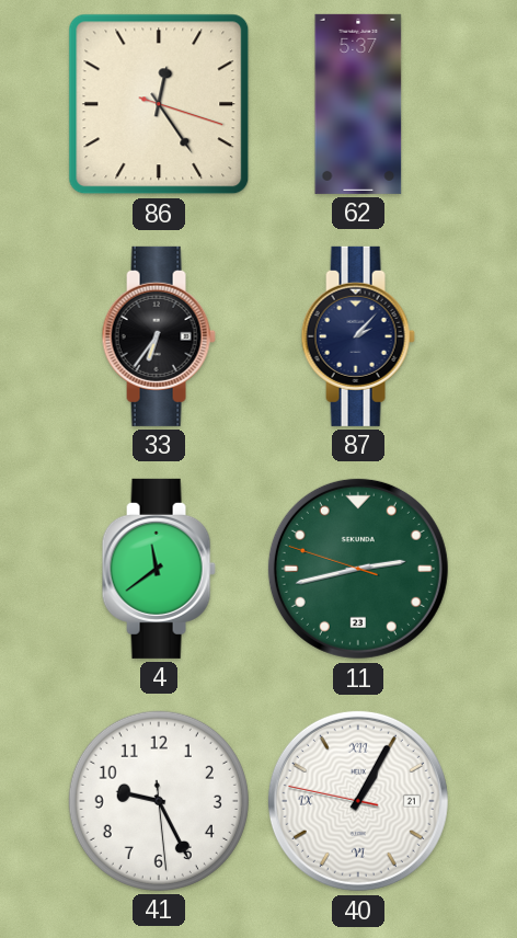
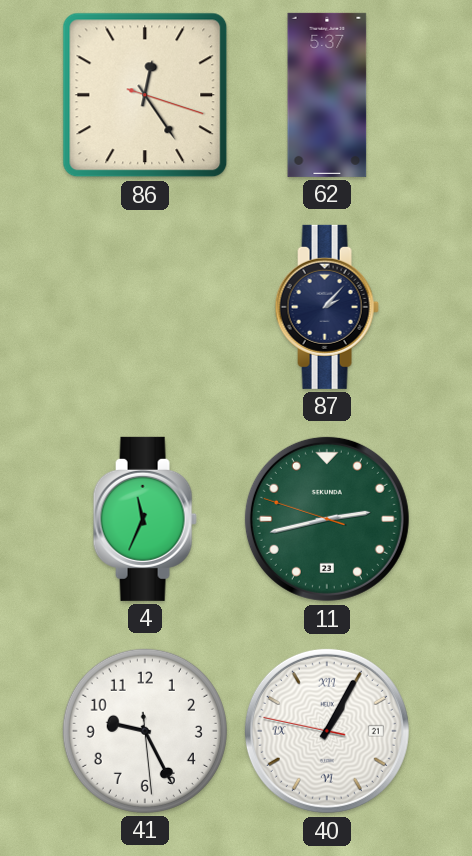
33: 6:36 -> none (159, 336)
4: 11:39 -> 11:34 (145, 519)
